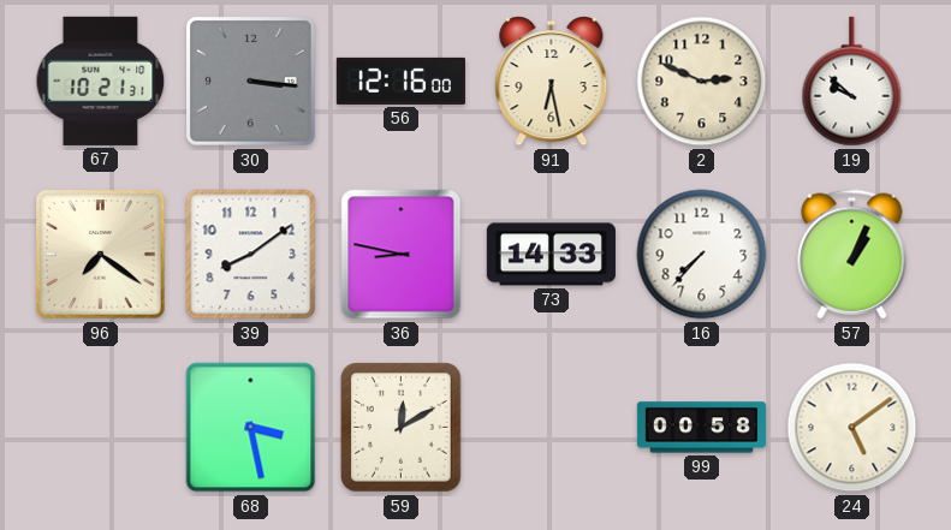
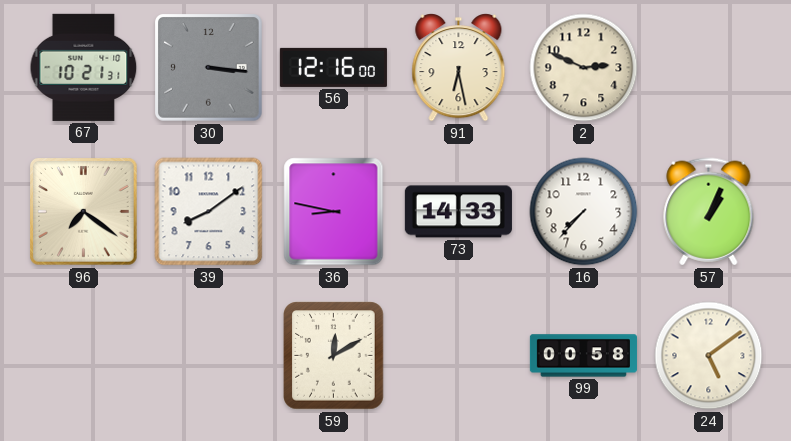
19: 9:52 -> none (852, 82)
68: 3:28 -> none (251, 428)
